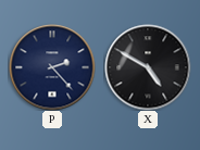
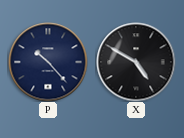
P: 2:23 -> 10:23 (48, 62)
